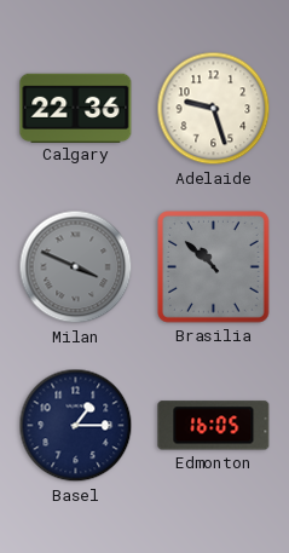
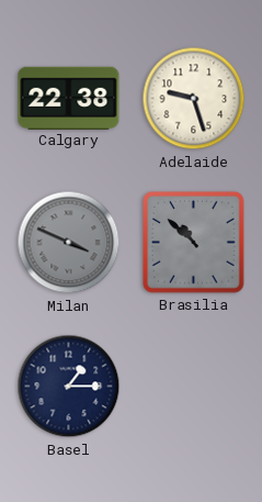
Calgary: 22:36 -> 22:38 (69, 98)
Edmonton: 16:05 -> none (214, 426)
